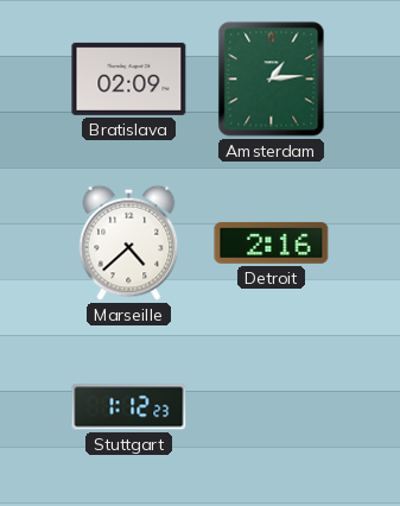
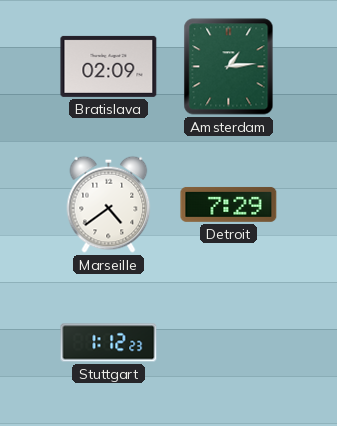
Marseille: 4:38 -> 4:39 (109, 204)
Detroit: 2:16 -> 7:29 (229, 204)
